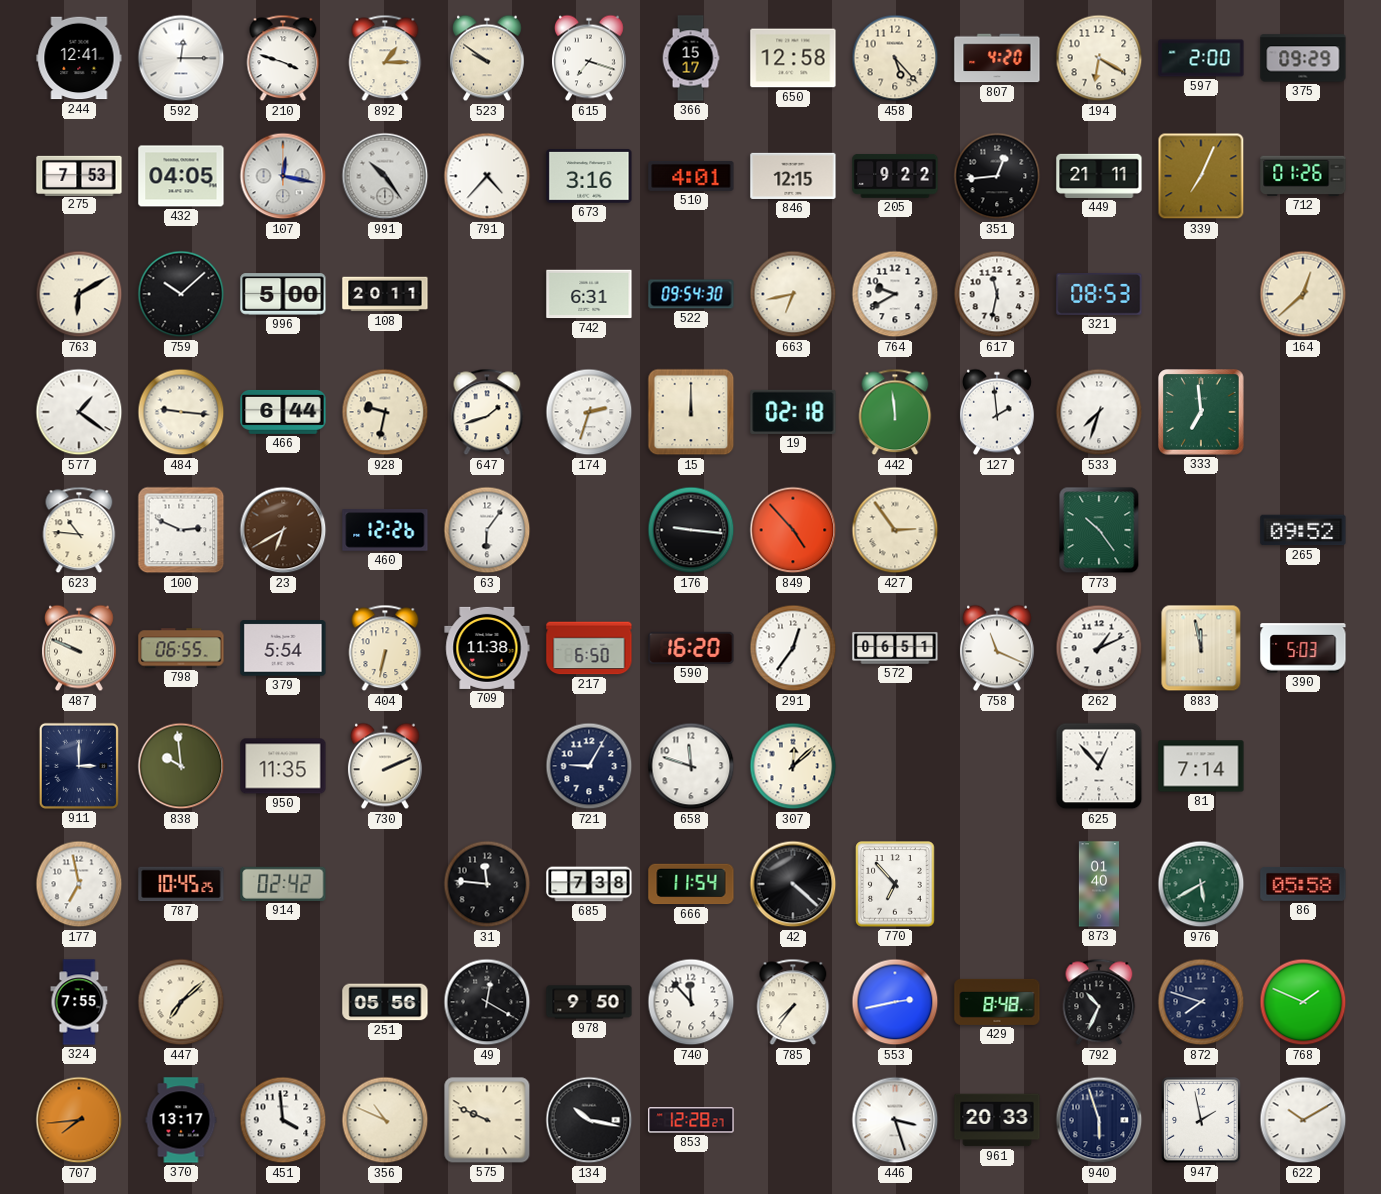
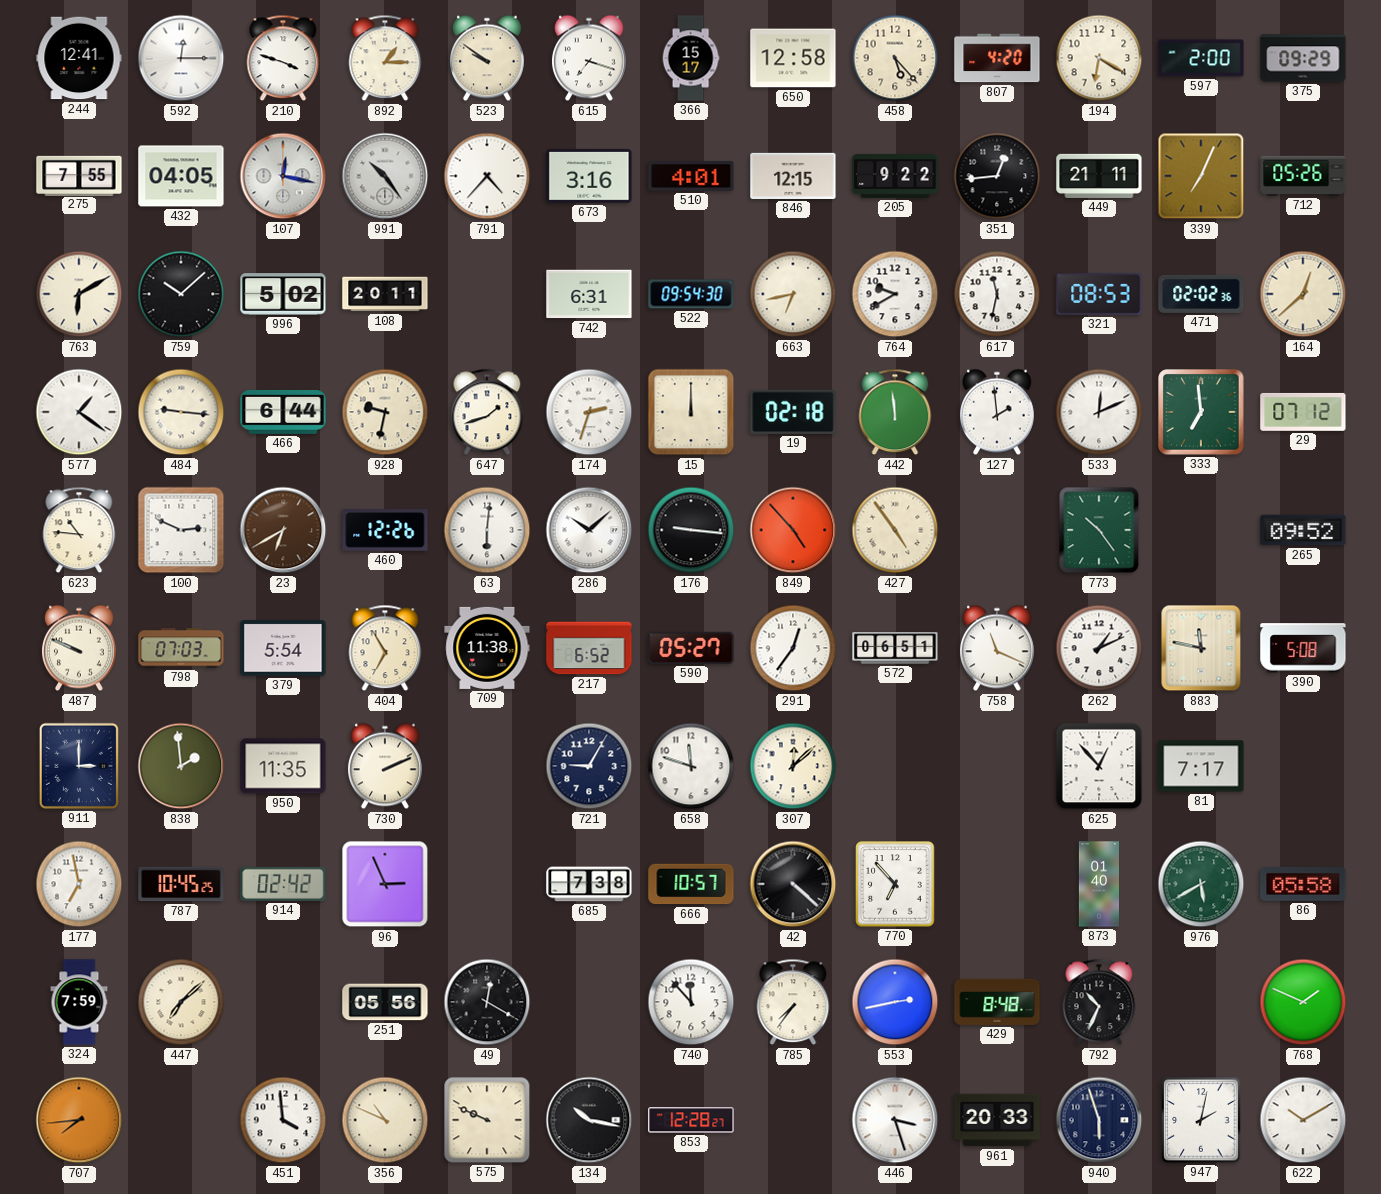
275: 7:53 -> 7:55 (79, 175)
712: 01:26 -> 05:26 (1303, 176)
996: 5:00 -> 5:02 (283, 294)
471: none -> 02:02 (1201, 294)
533: 7:33 -> 12:11 (1099, 412)
29: none -> 07:12 (1303, 412)
63: 6:06 -> 6:01 (487, 530)
286: none -> 10:08 (589, 530)
427: 2:54 -> 4:54 (895, 530)
798: 06:55 -> 07:03 (181, 648)
404: 6:32 -> 6:55 (385, 648)
217: 6:50 -> 6:52 (589, 648)
590: 16:20 -> 05:27 (691, 648)
883: 11:58 -> 11:47 (1201, 648)
390: 5:03 -> 5:08 (1303, 648)
838: 9:59 -> 1:59 (181, 766)
81: 7:14 -> 7:17 (1201, 766)
96: none -> 2:56 (385, 884)
31: 11:46 -> none (487, 884)
666: 11:54 -> 10:57 (691, 884)
324: 7:55 -> 7:59 (79, 1002)
978: 9:50 -> none (589, 1002)
872: 7:48 -> none (1201, 1002)
370: 13:17 -> none (181, 1120)
947: 1:58 -> 2:02 (1201, 1120)
